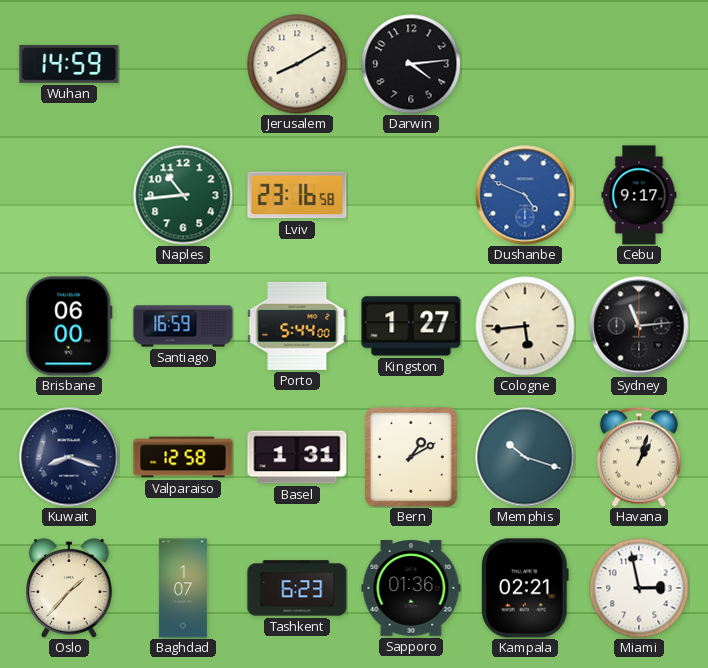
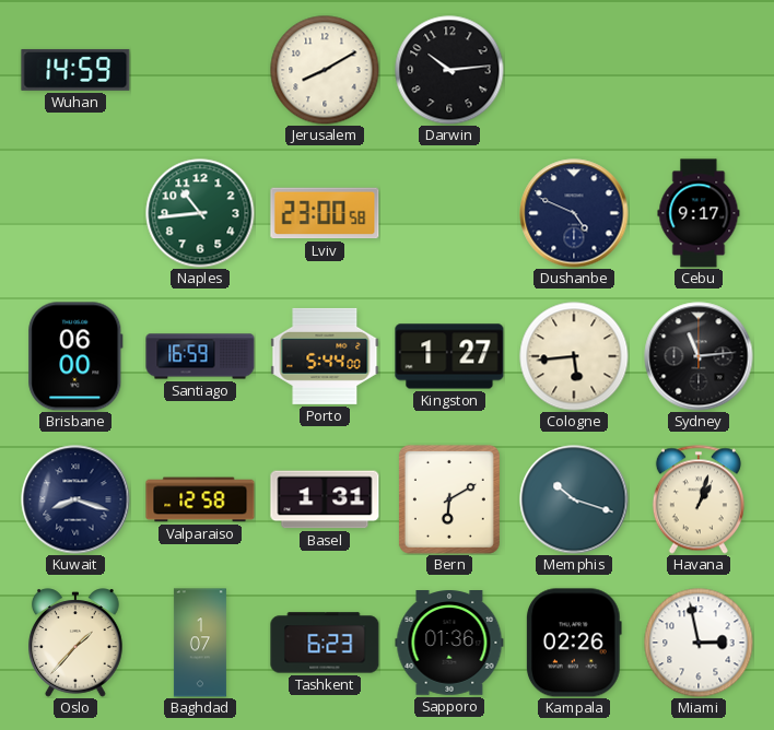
Darwin: 4:14 -> 10:14 (449, 70)
Lviv: 23:16 -> 23:00 (325, 213)
Dushanbe dial: blue -> navy (574, 213)
Bern: 1:10 -> 6:10 (449, 499)
Kampala: 02:21 -> 02:26 (574, 643)
